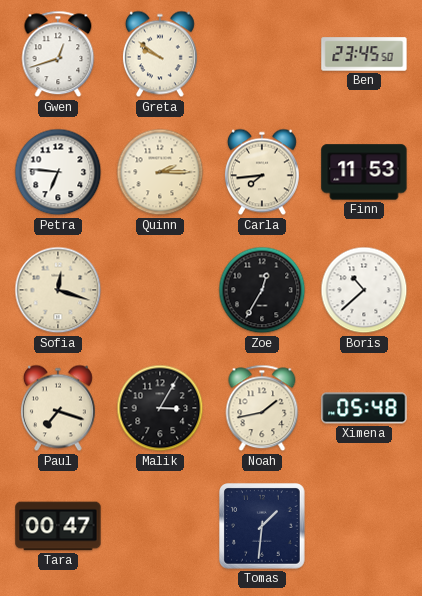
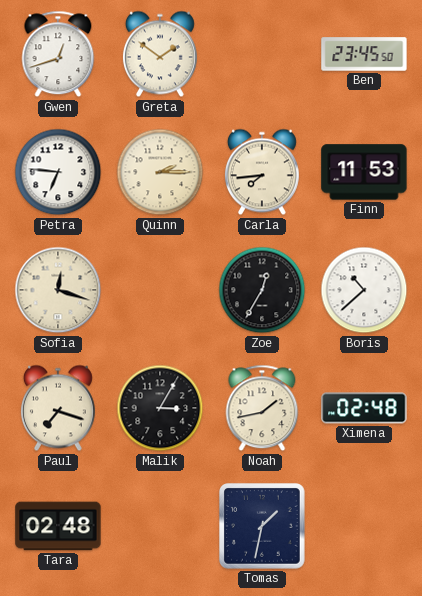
Greta: 9:51 -> 1:51 (160, 54)
Ximena: 05:48 -> 02:48 (364, 408)
Tara: 00:47 -> 02:48 (58, 526)
Tomas: 1:31 -> 1:32 (263, 527)
